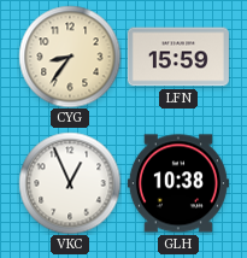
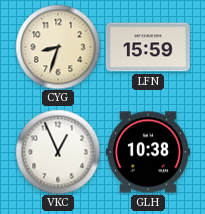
CYG: 8:36 -> 8:33 (58, 47)
